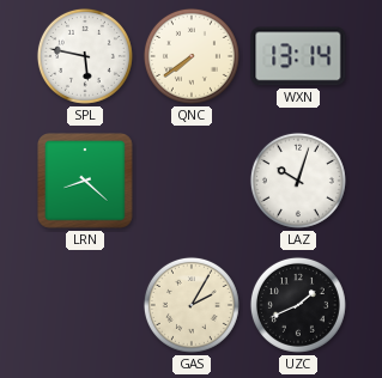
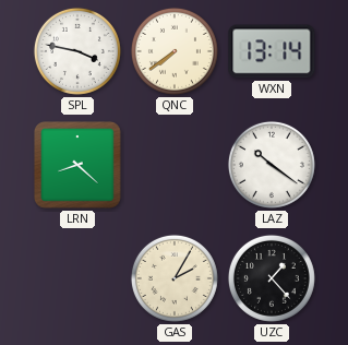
SPL: 5:47 -> 3:47 (77, 51)
LAZ: 10:03 -> 10:21 (272, 165)
UZC: 1:41 -> 1:23 (272, 278)
